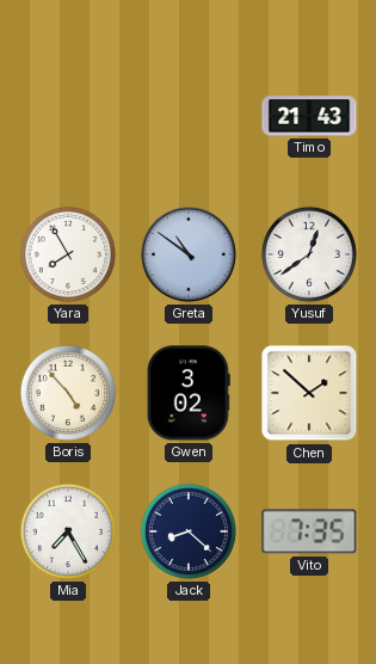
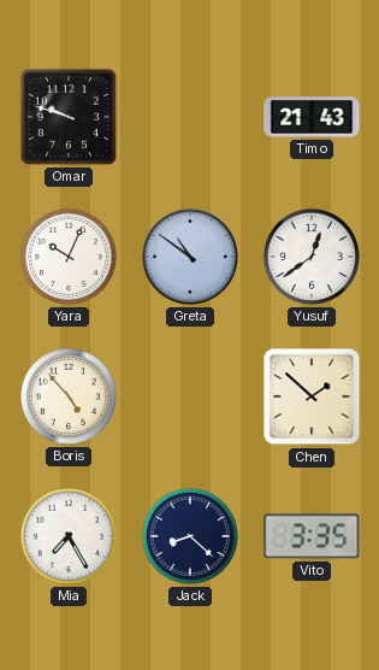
Omar: none -> 9:48 (69, 117)
Yara: 7:55 -> 10:04 (69, 257)
Gwen: 3:02 -> none (189, 393)
Vito: 7:35 -> 3:35 (312, 536)
